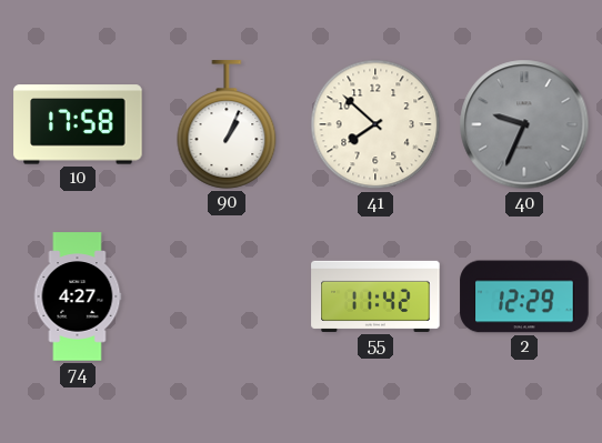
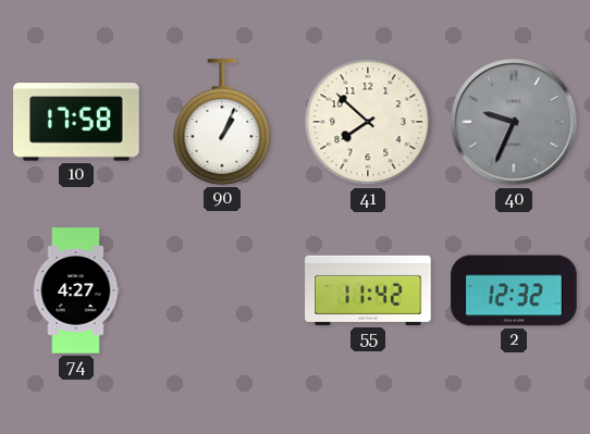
2: 12:29 -> 12:32 (514, 290)
